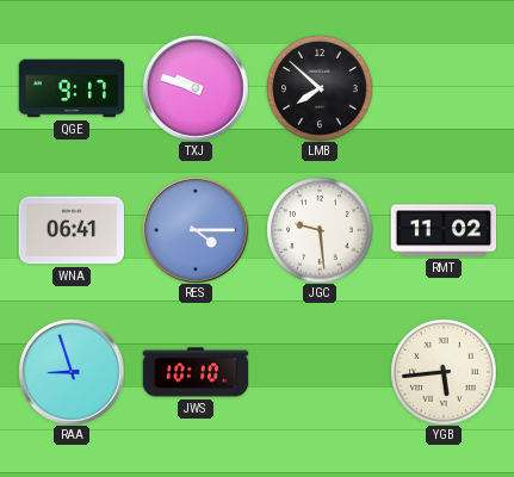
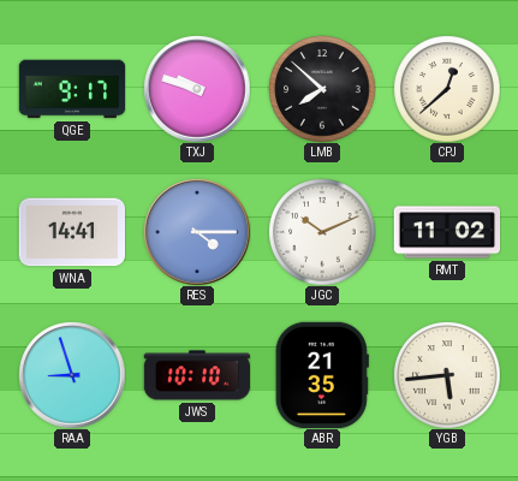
CPJ: none -> 12:38 (447, 89)
WNA: 06:41 -> 14:41 (71, 232)
JGC: 9:29 -> 10:11 (322, 232)
ABR: none -> 21:35 (322, 374)
